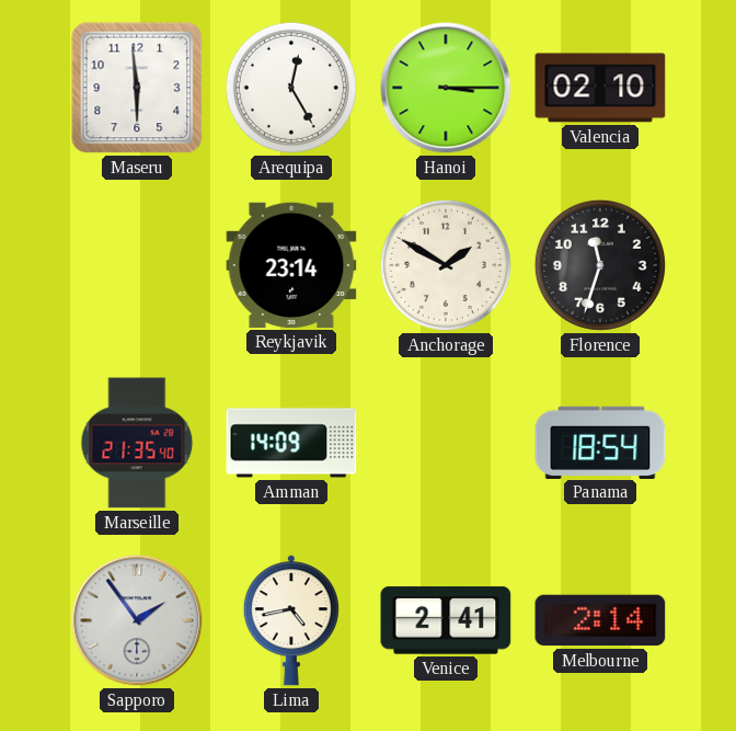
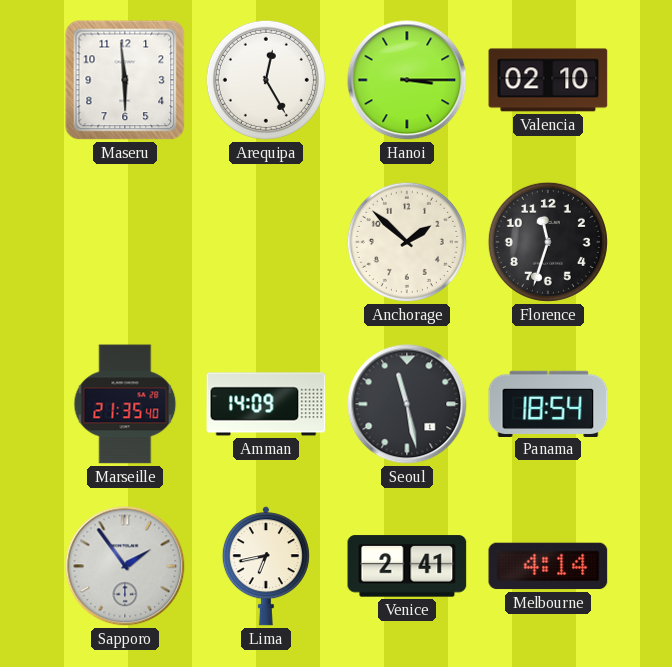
Reykjavik: 23:14 -> none (291, 265)
Anchorage: 1:50 -> 1:52 (407, 242)
Seoul: none -> 11:28 (407, 404)
Lima: 4:43 -> 6:43 (266, 566)
Melbourne: 2:14 -> 4:14 (548, 566)
